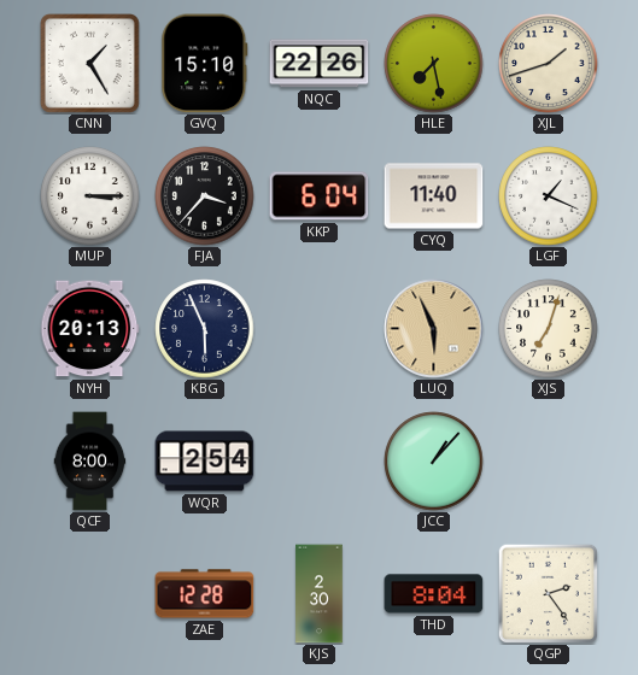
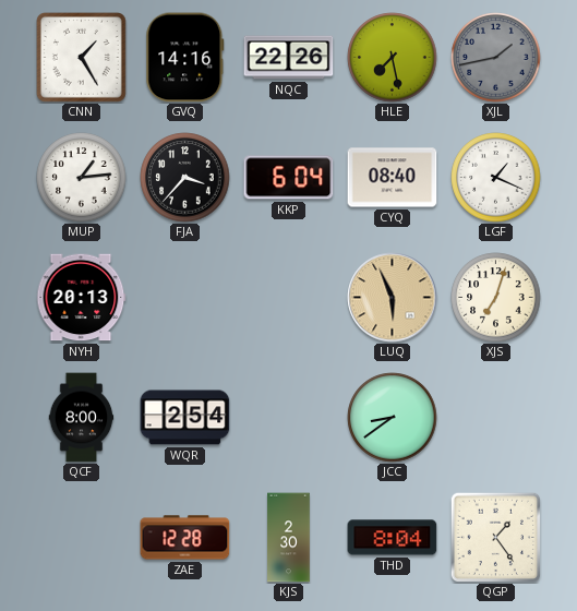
GVQ: 15:10 -> 14:16 (185, 58)
XJL: 1:42 -> 1:43 (496, 58)
XJL dial: cream -> grey (496, 58)
MUP: 3:15 -> 1:14 (82, 178)
CYQ: 11:40 -> 08:40 (393, 178)
KBG: 5:56 -> none (205, 329)
JCC: 1:07 -> 8:39 (393, 418)
QGP: 2:24 -> 1:24 (495, 537)
